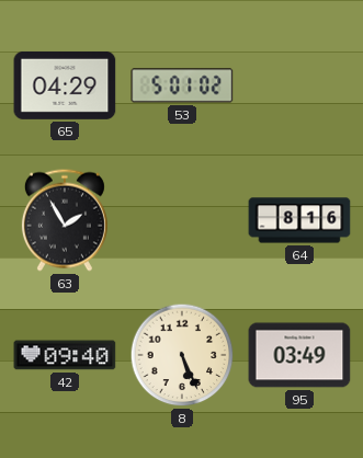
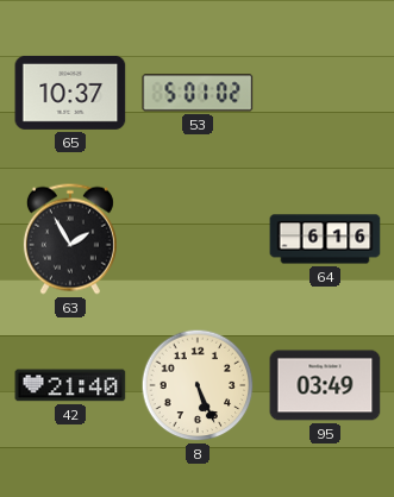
65: 04:29 -> 10:37 (70, 93)
64: 8:16 -> 6:16 (325, 239)
42: 09:40 -> 21:40 (70, 385)
